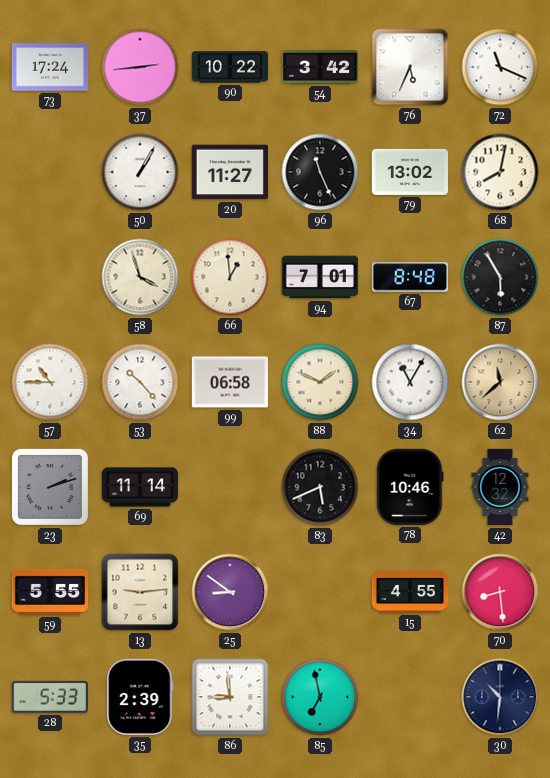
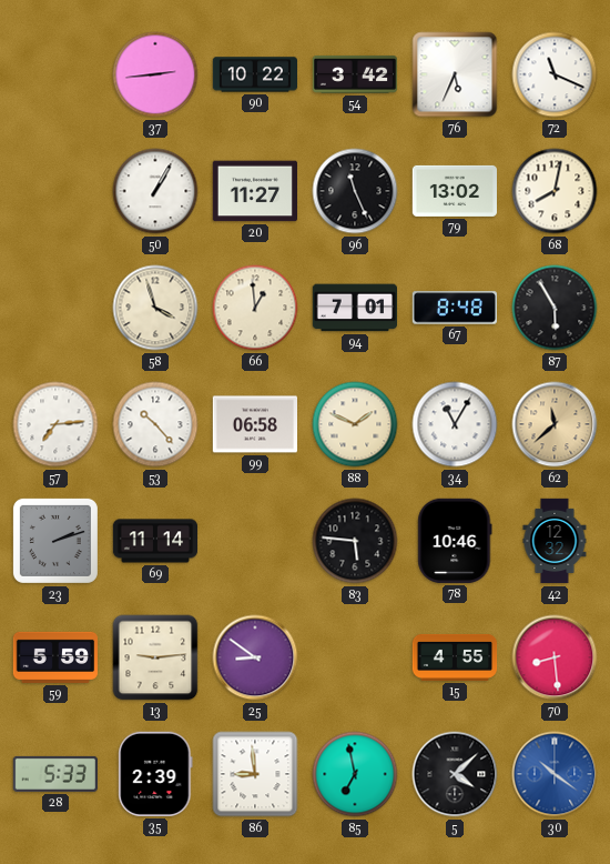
73: 17:24 -> none (49, 67)
57: 10:45 -> 7:14 (55, 424)
83: 5:41 -> 5:46 (355, 541)
59: 5:55 -> 5:59 (54, 657)
5: none -> 4:08 (455, 774)
30: 10:31 -> 10:21 (555, 774)
30 dial: navy -> blue (555, 774)
